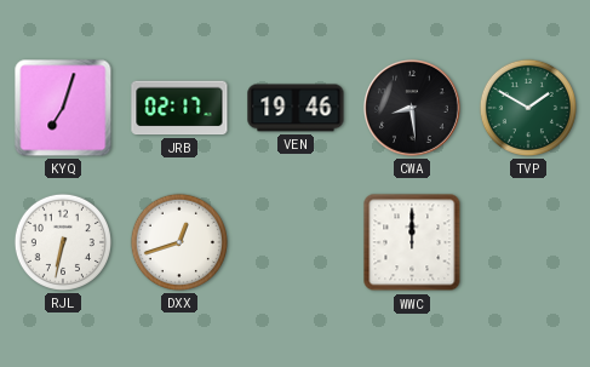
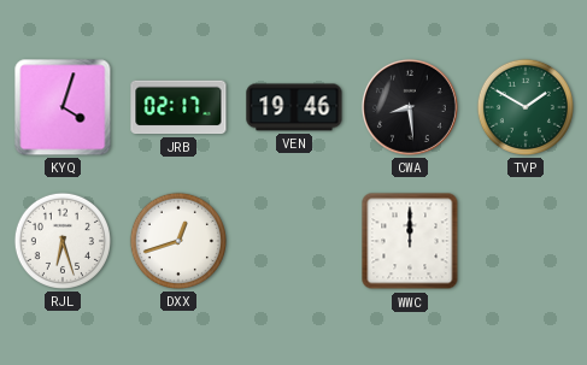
KYQ: 7:03 -> 4:03 (63, 107)
RJL: 6:32 -> 6:27 (63, 241)
